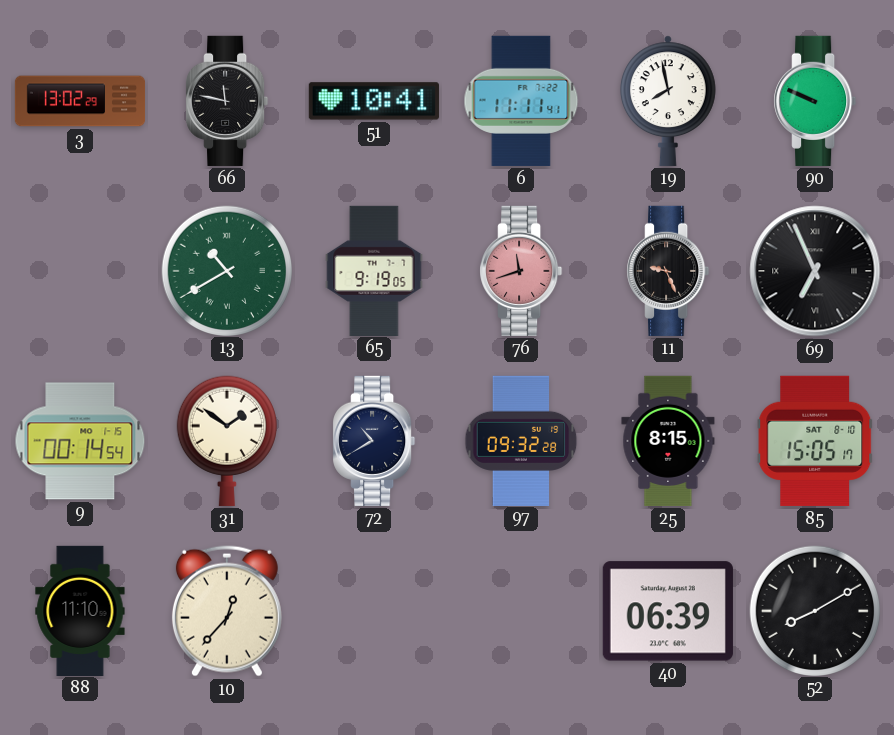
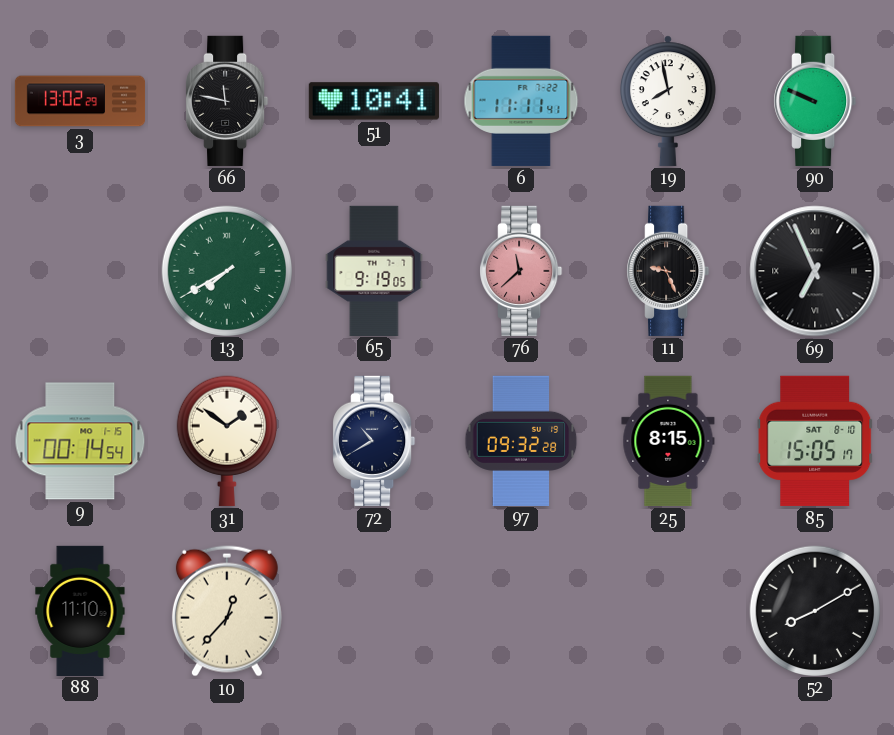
13: 10:40 -> 7:40 (226, 270)
76: 11:42 -> 11:38 (521, 271)
40: 06:39 -> none (668, 611)
